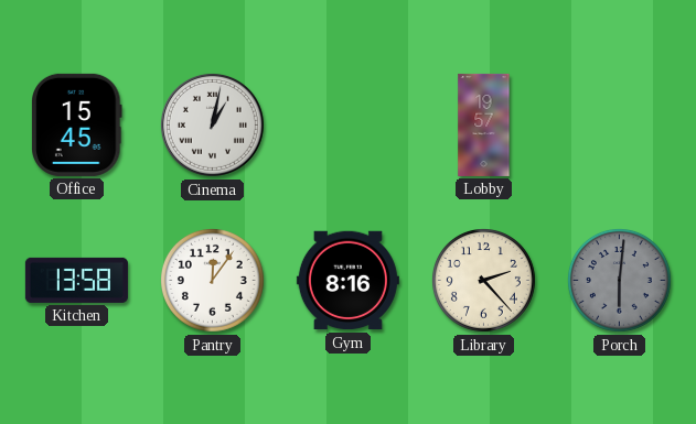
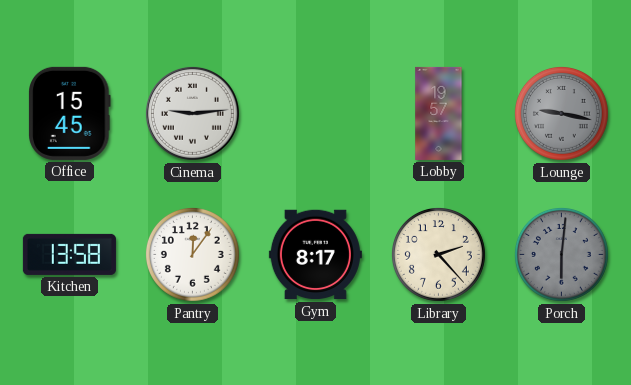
Cinema: 1:02 -> 9:14 (192, 113)
Lounge: none -> 9:17 (561, 113)
Gym: 8:16 -> 8:17 (315, 255)
